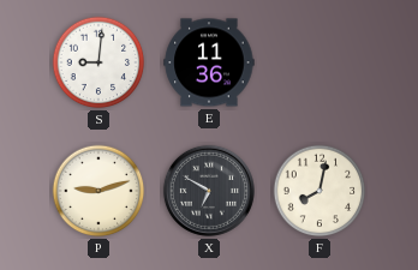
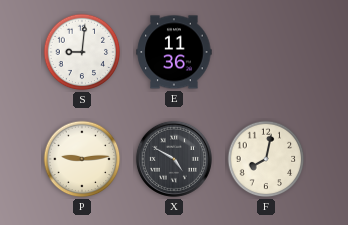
P: 9:12 -> 9:14 (82, 159)
X: 6:50 -> 4:50 (174, 159)
